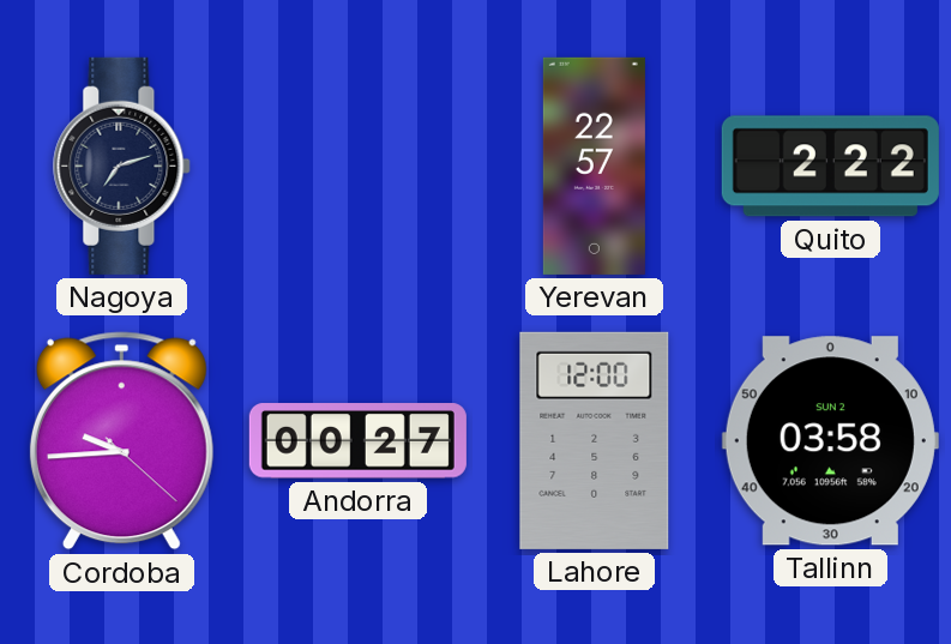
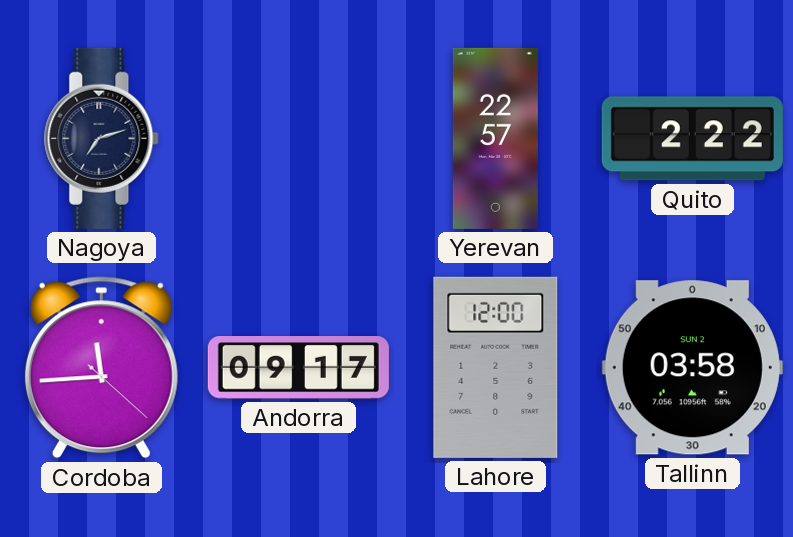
Cordoba: 9:44 -> 11:44 (101, 368)
Andorra: 00:27 -> 09:17 (298, 368)
